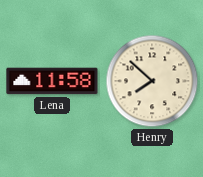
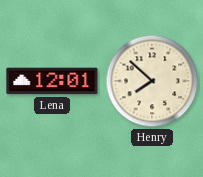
Lena: 11:58 -> 12:01 (52, 81)
